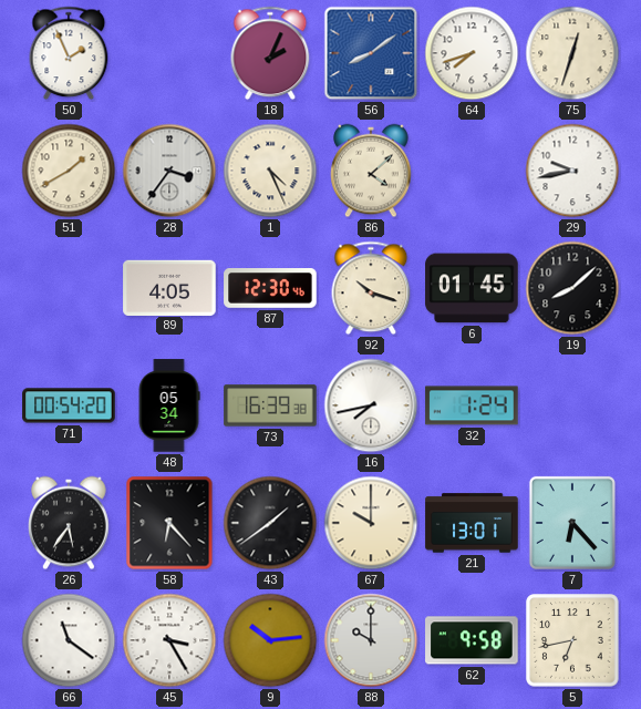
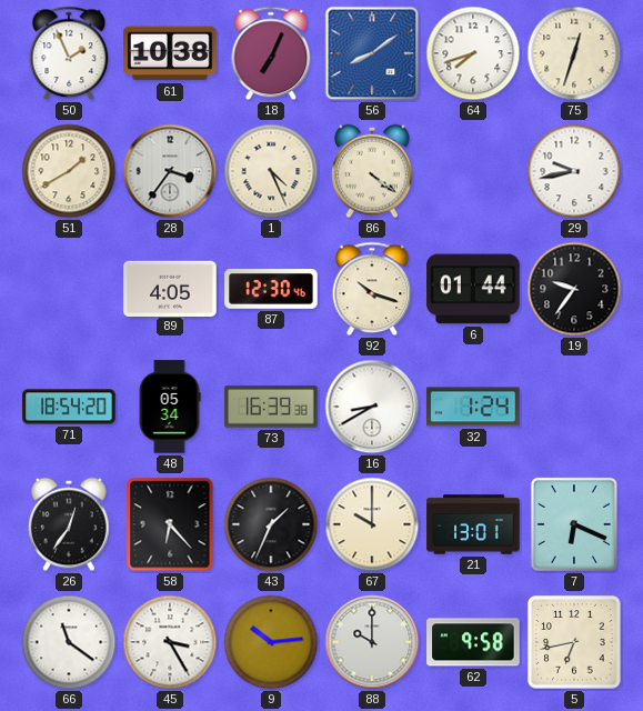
61: none -> 10:38 (170, 53)
18: 2:04 -> 7:04 (271, 53)
86: 4:08 -> 4:21 (372, 171)
6: 01:45 -> 01:44 (473, 289)
19: 8:08 -> 9:36 (574, 289)
71: 00:54 -> 18:54 (69, 407)
16: 7:43 -> 8:40 (372, 407)
26: 5:36 -> 12:36 (69, 524)
43: 1:39 -> 1:34 (271, 524)
7: 6:23 -> 6:19 (574, 524)
